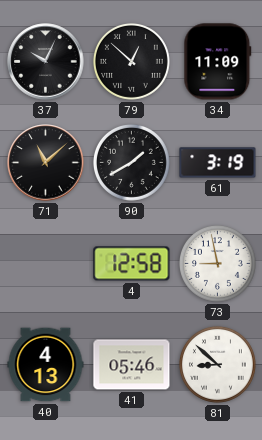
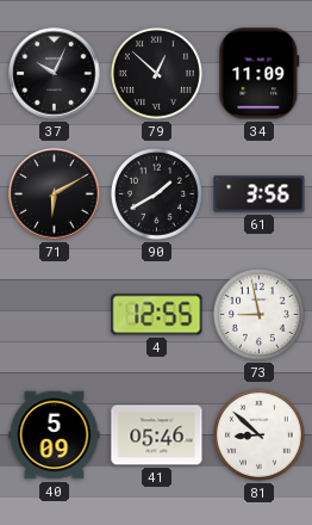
71: 11:08 -> 6:10 (55, 194)
61: 3:19 -> 3:56 (260, 194)
4: 12:58 -> 12:55 (157, 315)
40: 4:13 -> 5:09 (55, 436)
